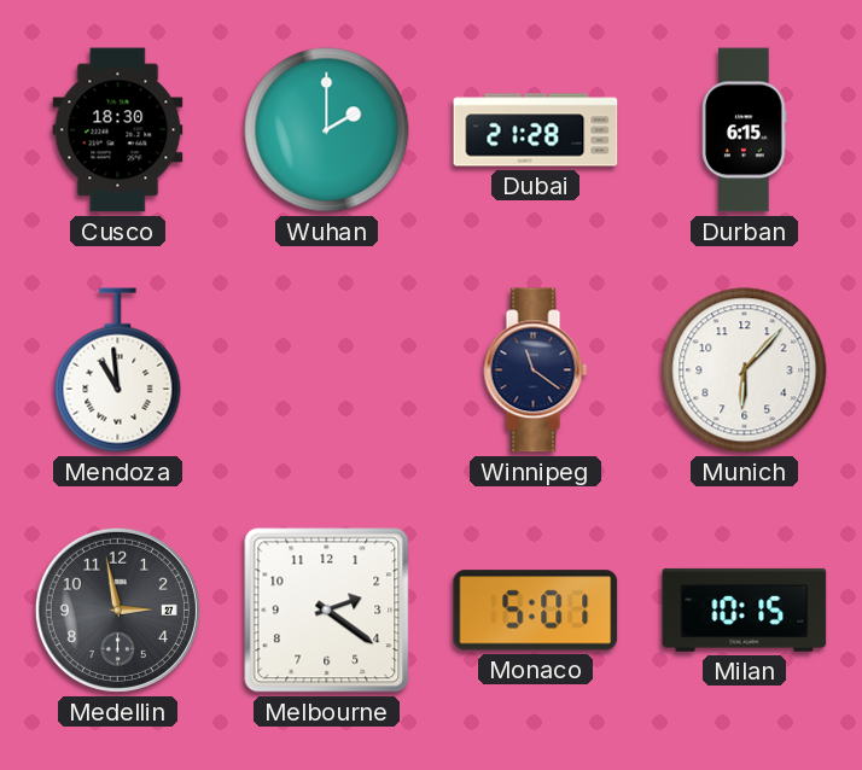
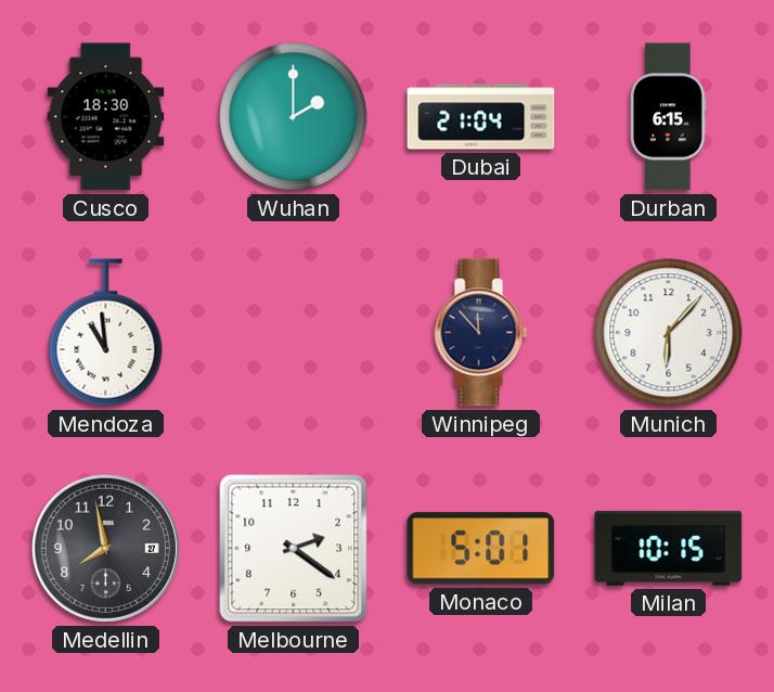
Dubai: 21:28 -> 21:04 (481, 117)
Winnipeg: 11:21 -> 11:53 (481, 333)
Medellin: 2:58 -> 7:58 (105, 548)
